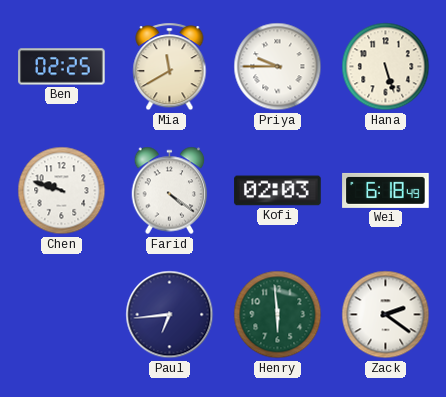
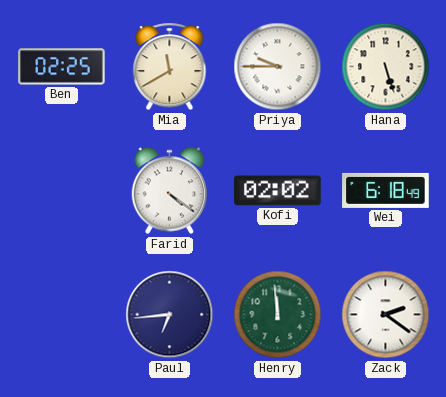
Chen: 9:48 -> none (62, 191)
Kofi: 02:03 -> 02:02 (278, 191)
Henry: 5:59 -> 11:59 (278, 315)
